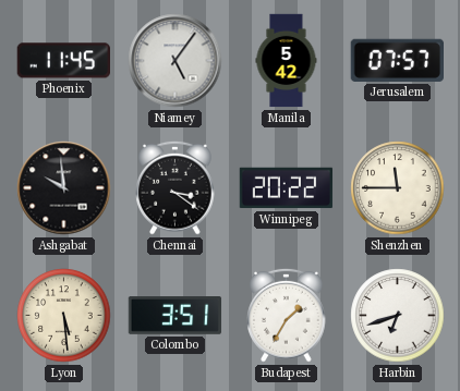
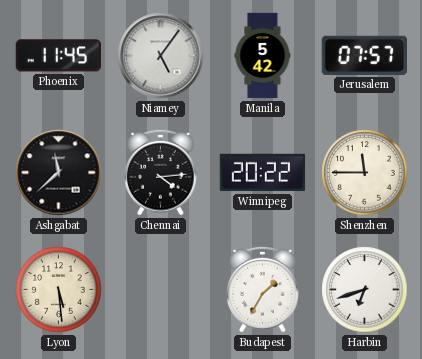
Ashgabat: 9:59 -> 11:38 (59, 173)
Chennai: 3:21 -> 4:14 (161, 172)
Colombo: 3:51 -> none (175, 316)
